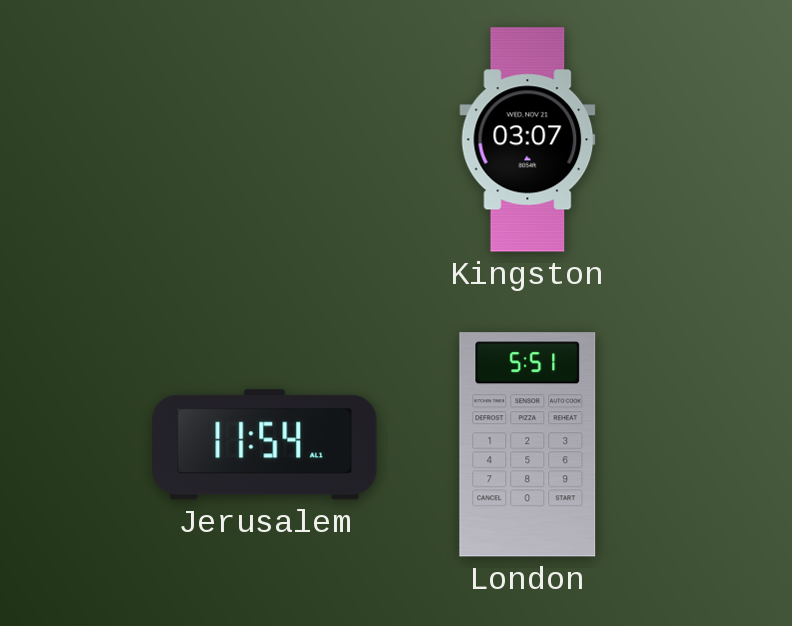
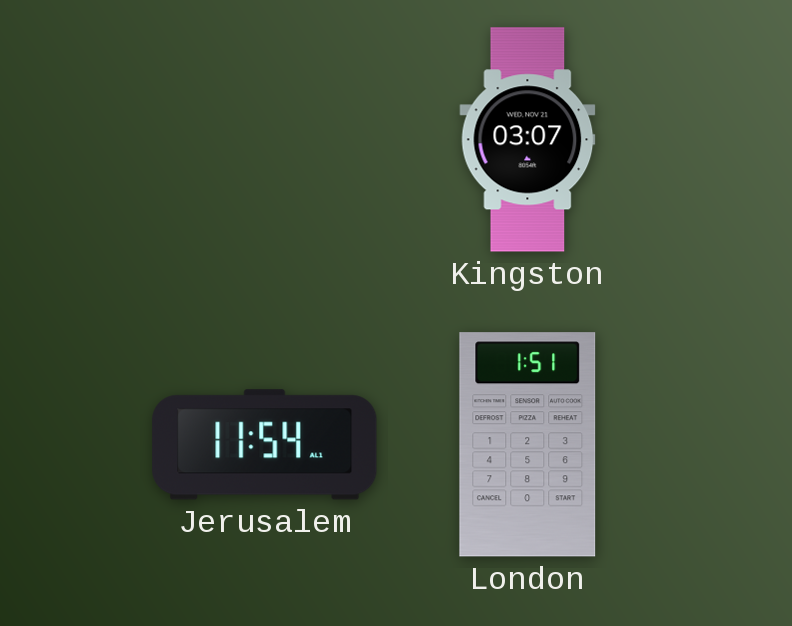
London: 5:51 -> 1:51 (528, 445)
